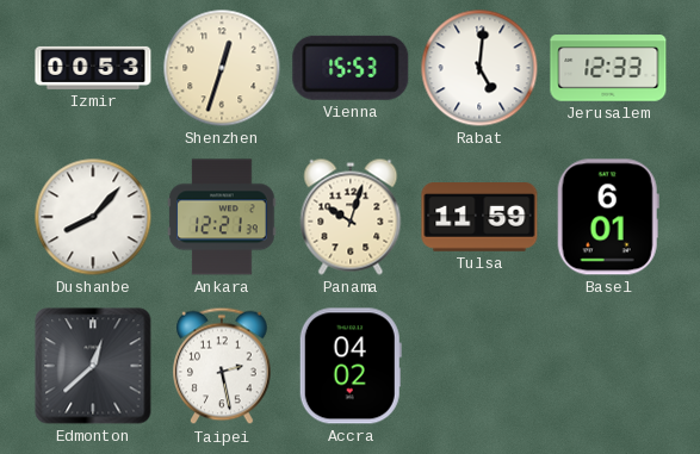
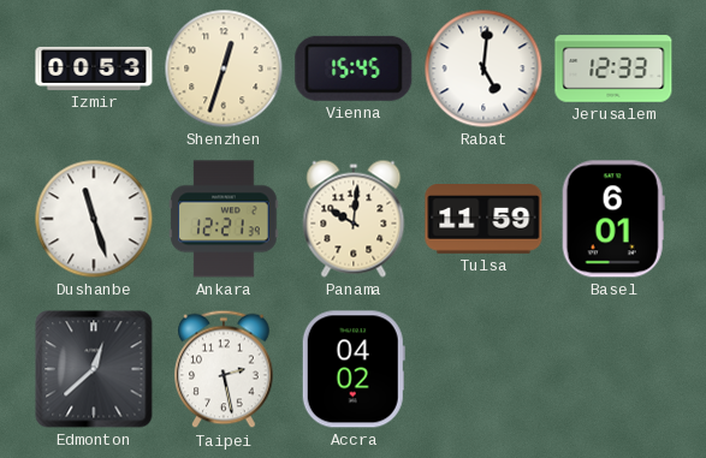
Vienna: 15:53 -> 15:45 (354, 69)
Dushanbe: 8:07 -> 11:27 (94, 219)
Panama: 10:03 -> 10:01 (354, 219)
